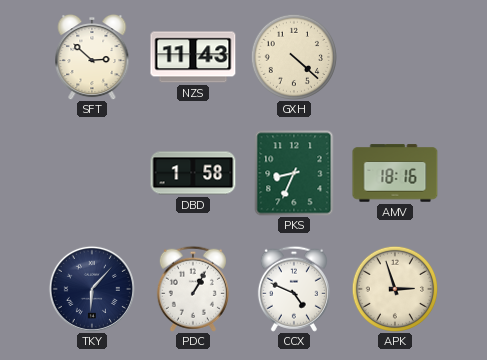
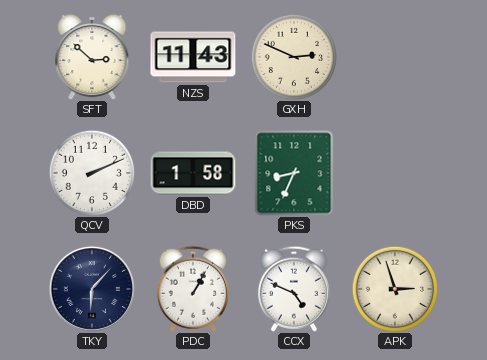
GXH: 4:22 -> 2:49 (293, 56)
QCV: none -> 2:11 (91, 172)
AMV: 18:16 -> none (395, 173)
